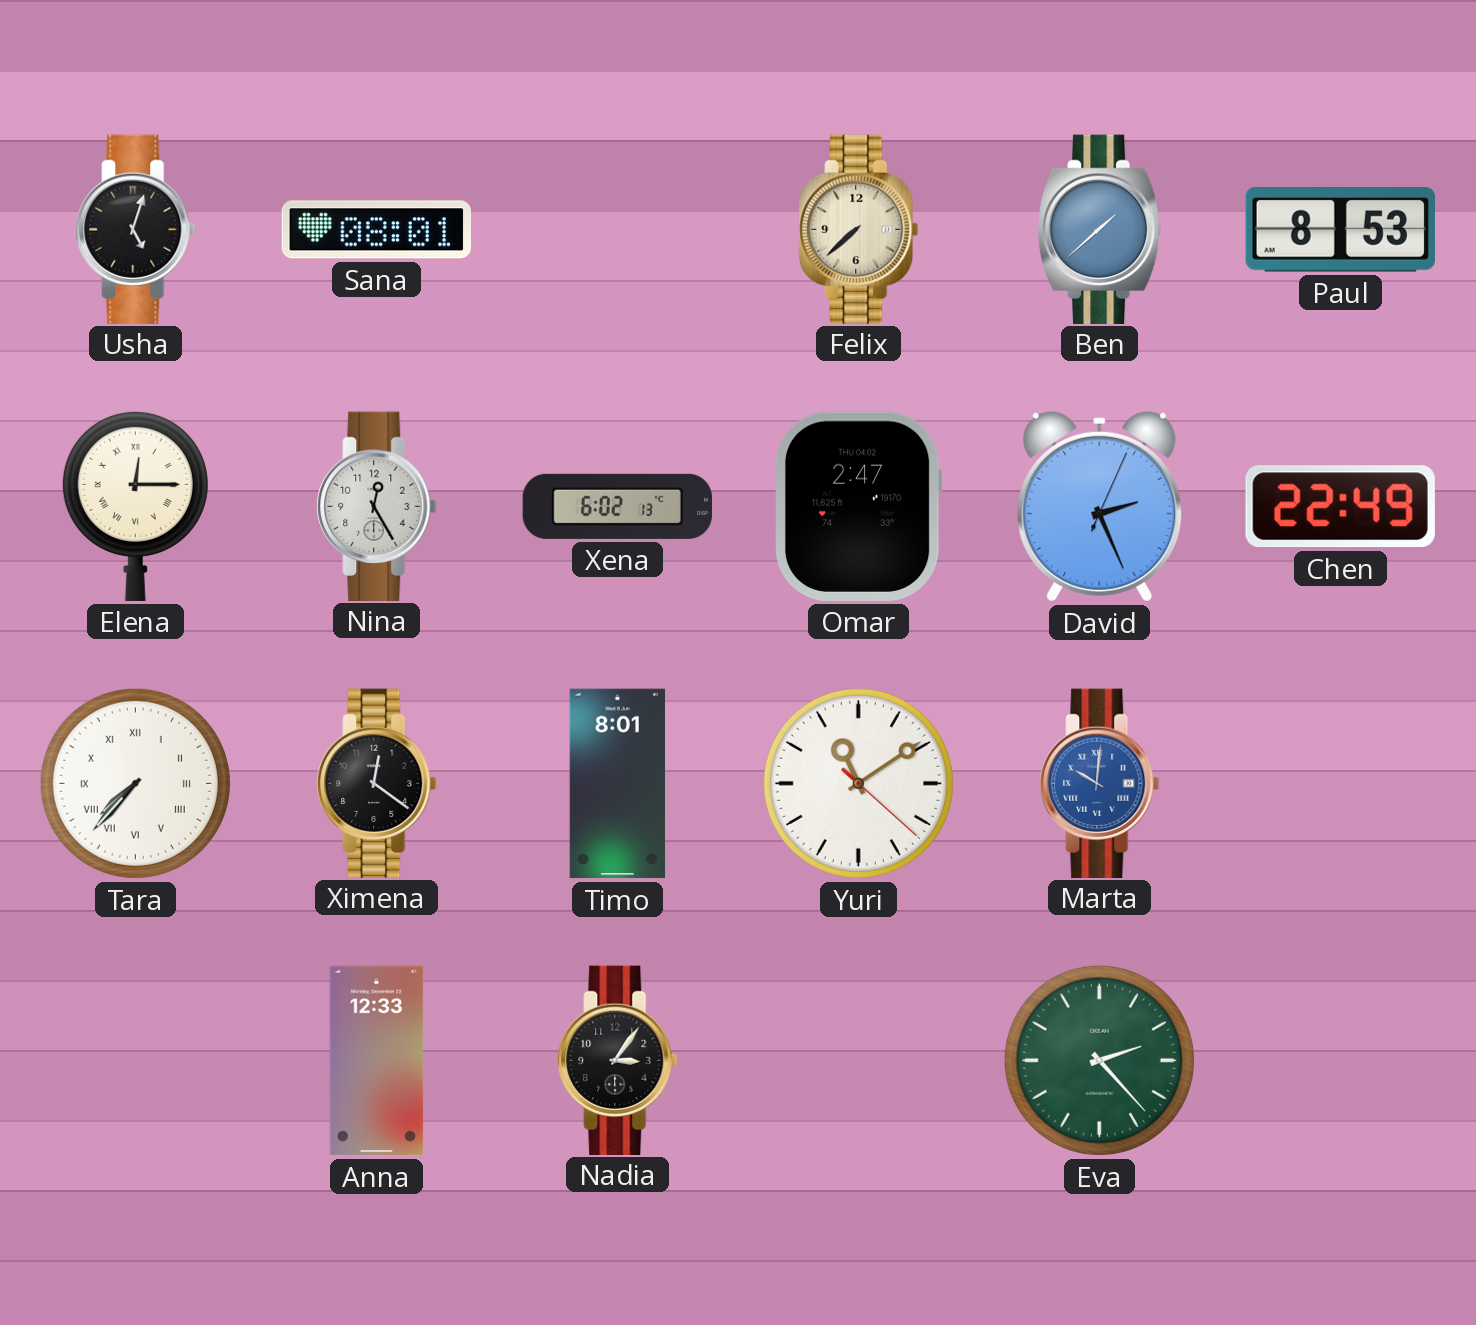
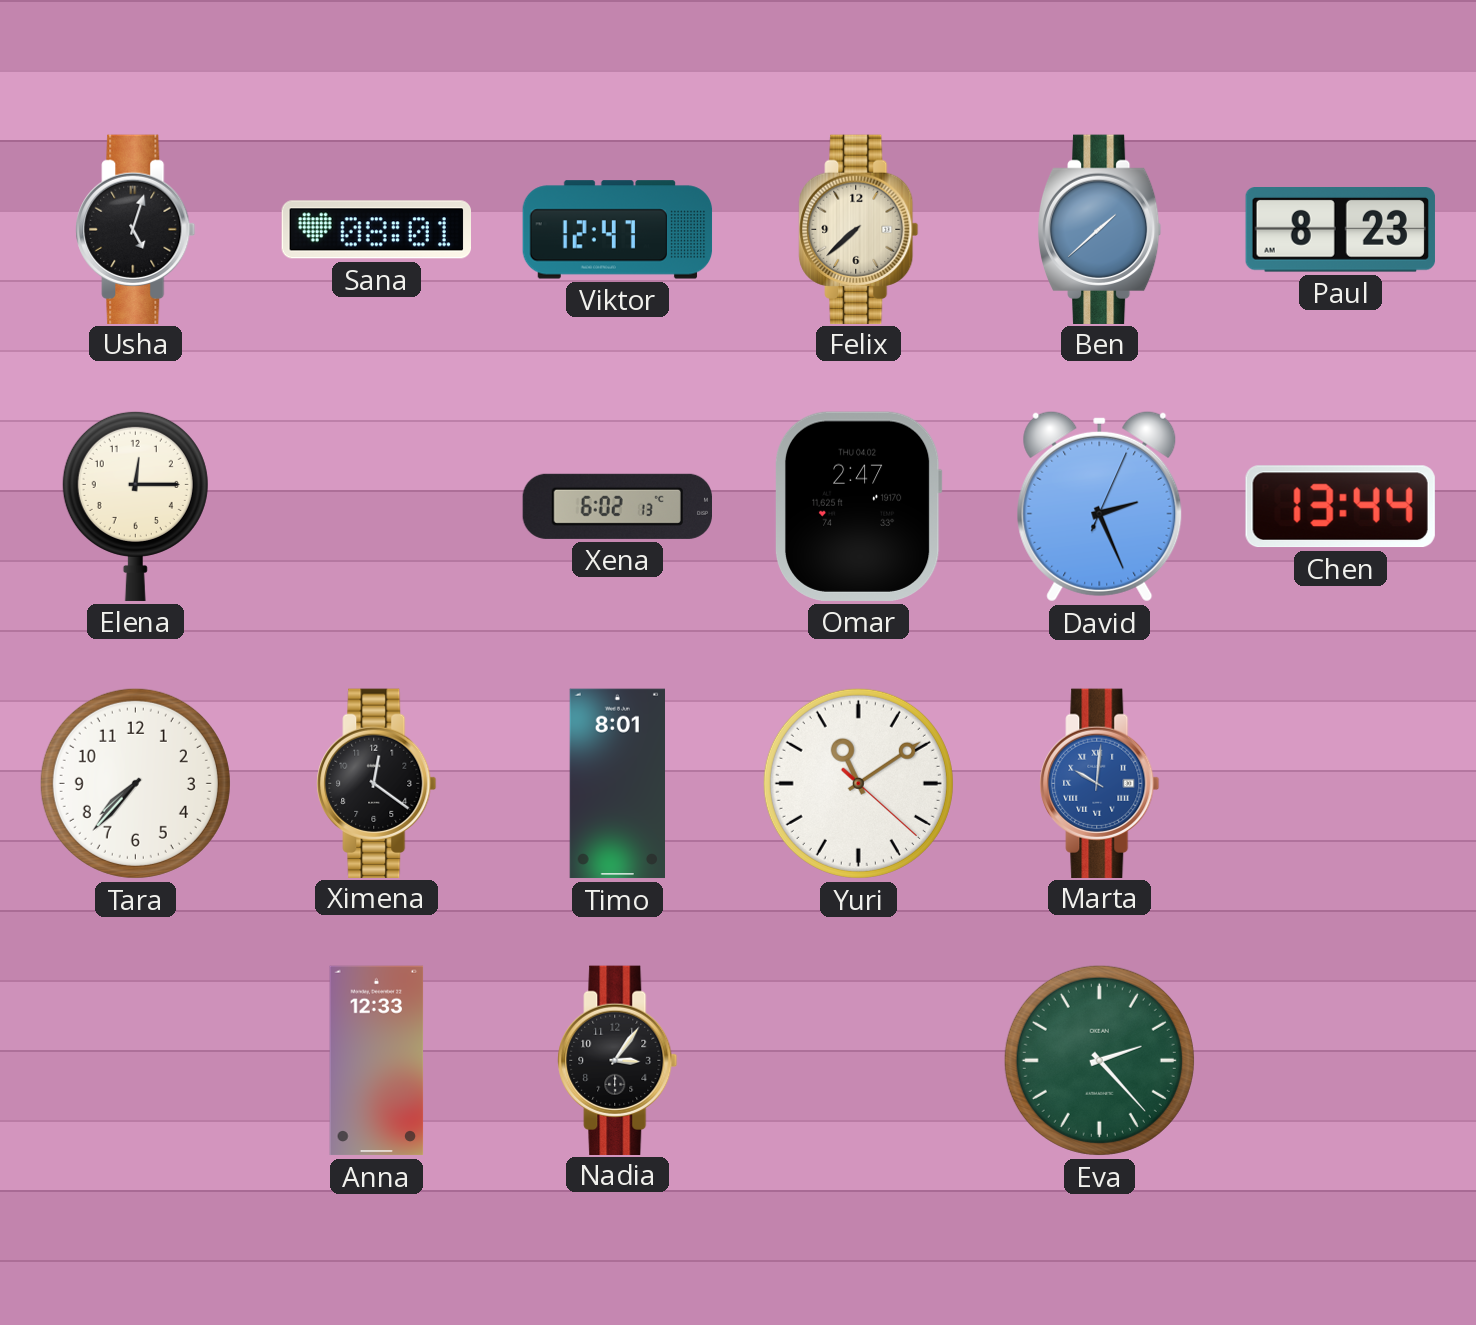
Viktor: none -> 12:47 (618, 230)
Paul: 8:53 -> 8:23 (1340, 230)
Elena numerals: Roman -> Arabic (135, 506)
Nina: 12:25 -> none (377, 506)
Chen: 22:49 -> 13:44 (1340, 507)
Tara numerals: Roman -> Arabic (135, 783)
